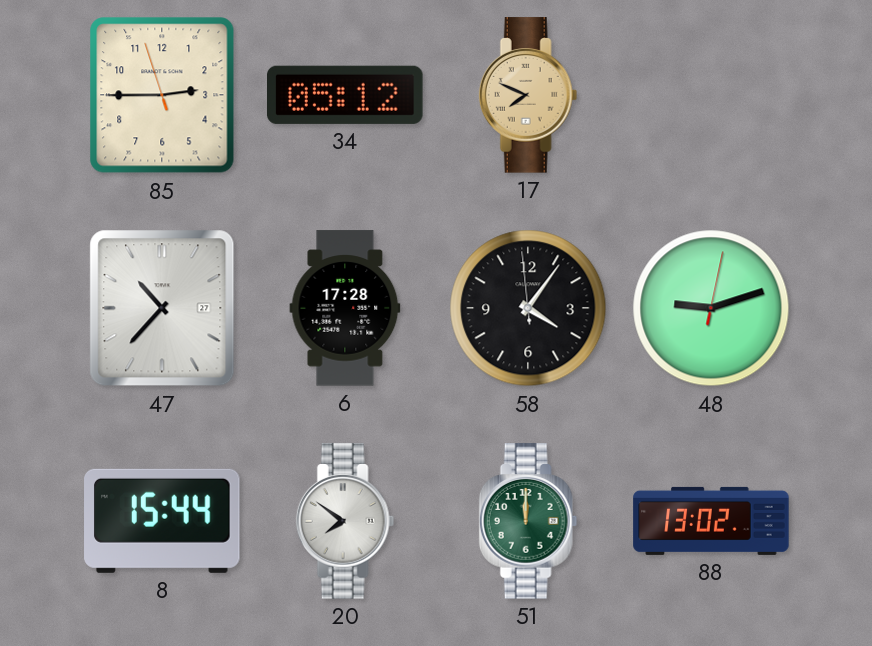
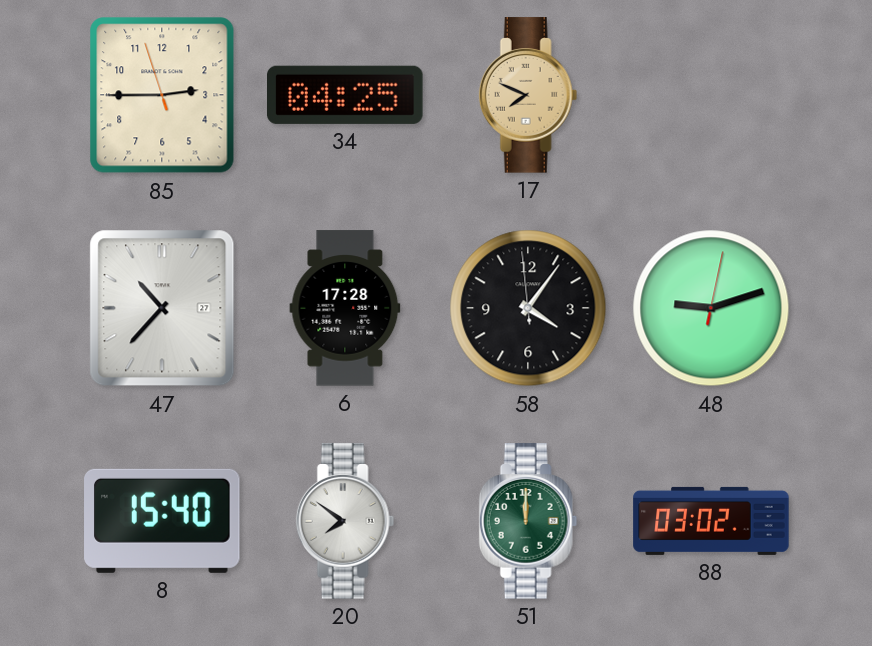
34: 05:12 -> 04:25 (345, 95)
8: 15:44 -> 15:40 (162, 521)
88: 13:02 -> 03:02 (711, 521)
